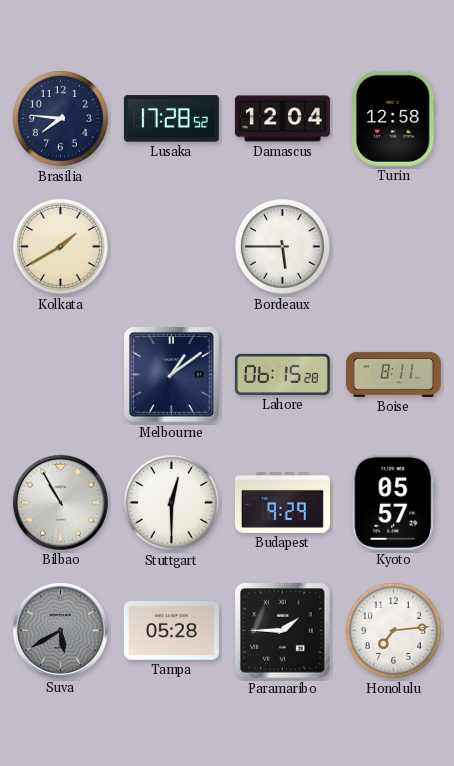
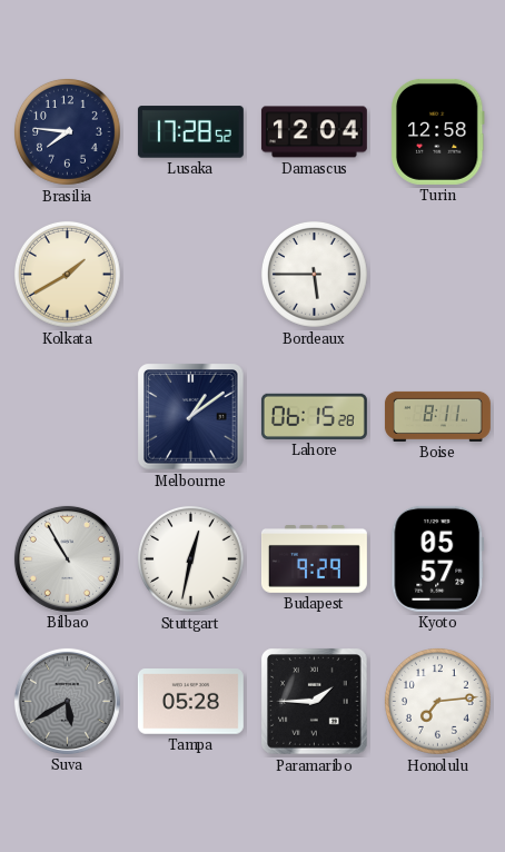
Stuttgart: 12:30 -> 12:32 (191, 559)
